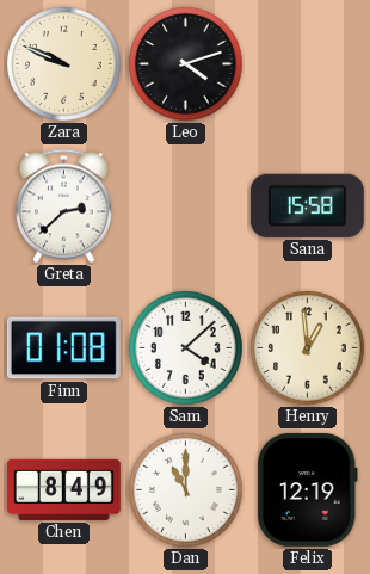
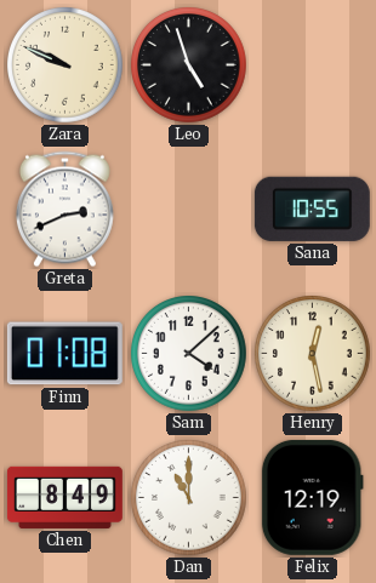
Leo: 4:12 -> 4:57 (189, 65)
Greta: 2:38 -> 2:41 (64, 210)
Sana: 15:58 -> 10:55 (312, 208)
Henry: 12:59 -> 12:28 (313, 354)
